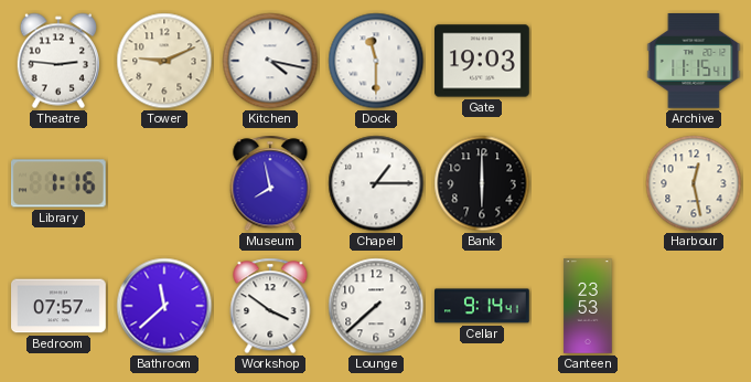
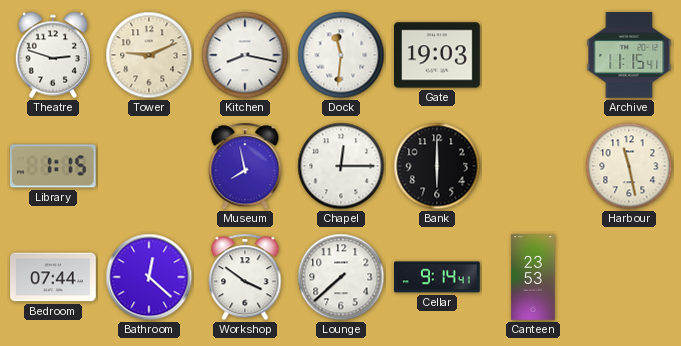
Theatre: 2:46 -> 2:48 (52, 55)
Kitchen: 4:17 -> 8:17 (245, 55)
Dock: 11:30 -> 11:31 (341, 55)
Library: 1:16 -> 1:15 (53, 166)
Chapel: 1:15 -> 12:15 (341, 166)
Harbour: 12:28 -> 11:28 (629, 166)
Bedroom: 07:57 -> 07:44 (53, 277)
Bathroom: 11:38 -> 12:22 (149, 277)
